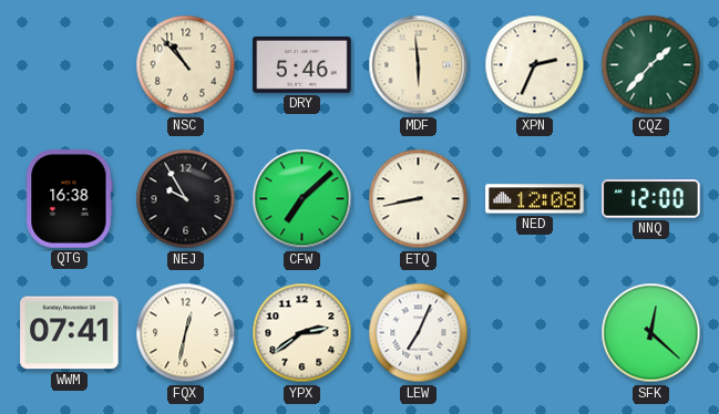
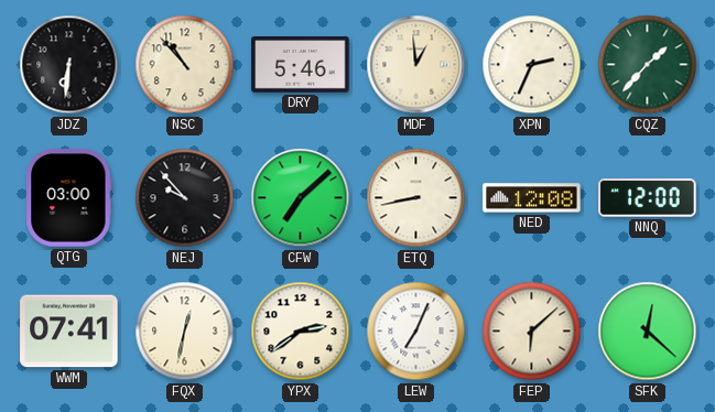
JDZ: none -> 6:31 (69, 65)
MDF: 5:59 -> 12:59 (416, 65)
QTG: 16:38 -> 03:00 (69, 198)
NEJ: 9:55 -> 9:53 (185, 198)
FEP: none -> 6:08 (532, 332)
